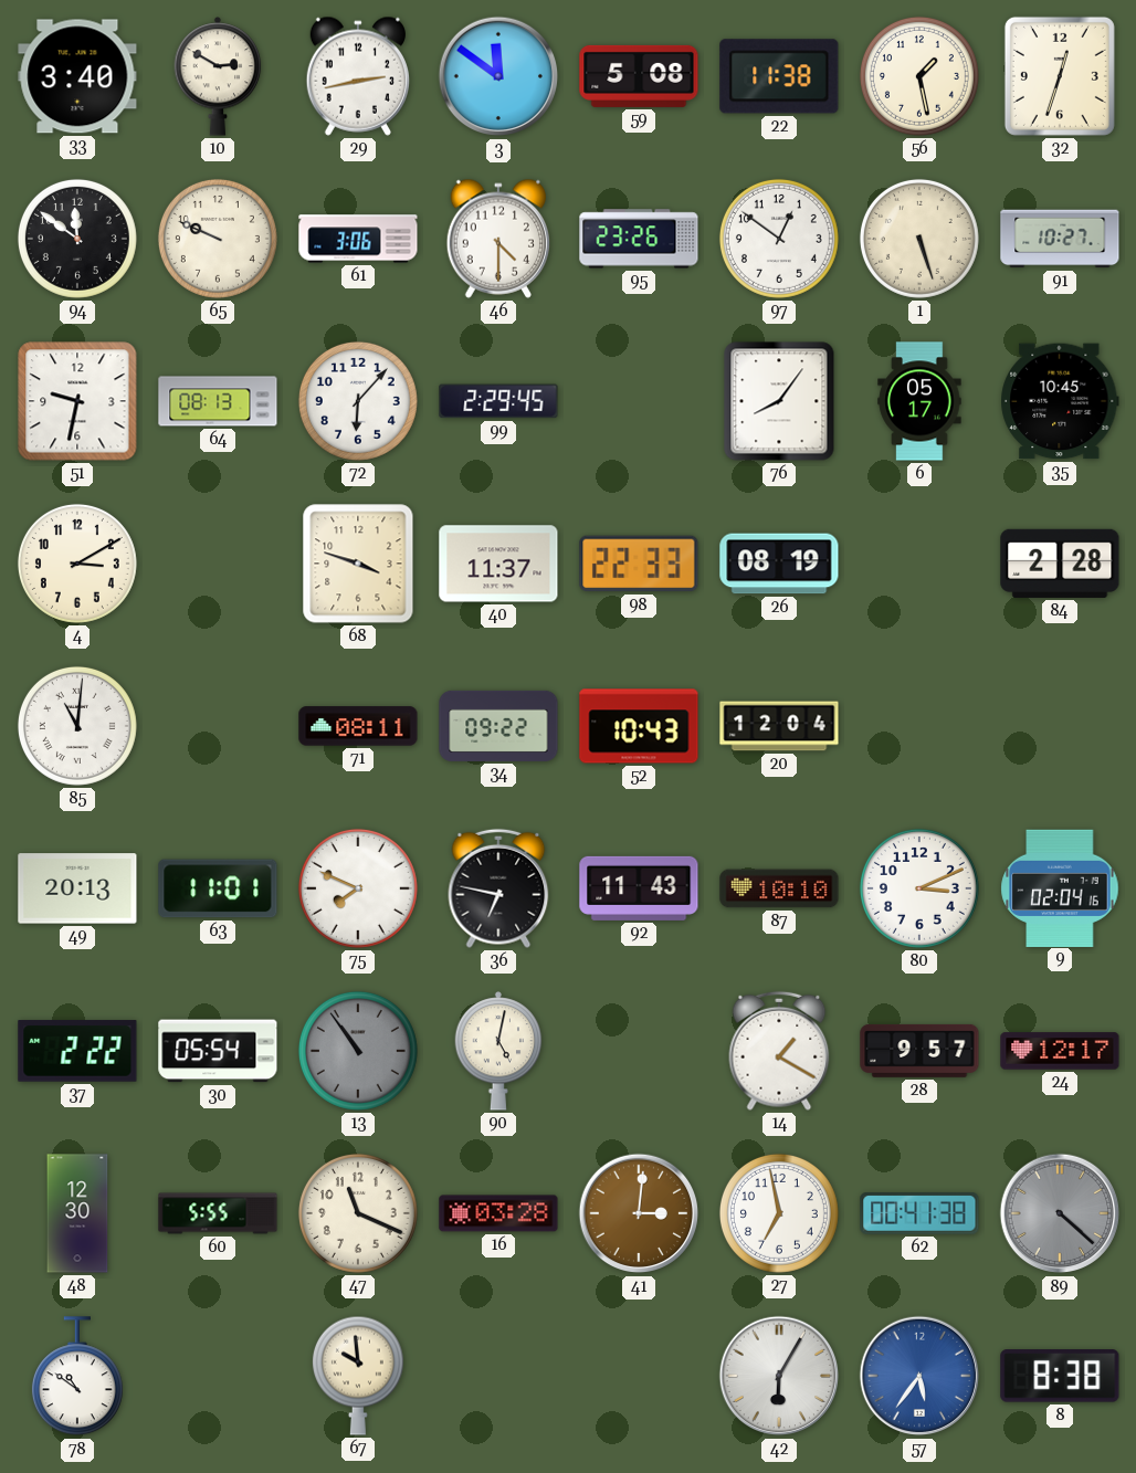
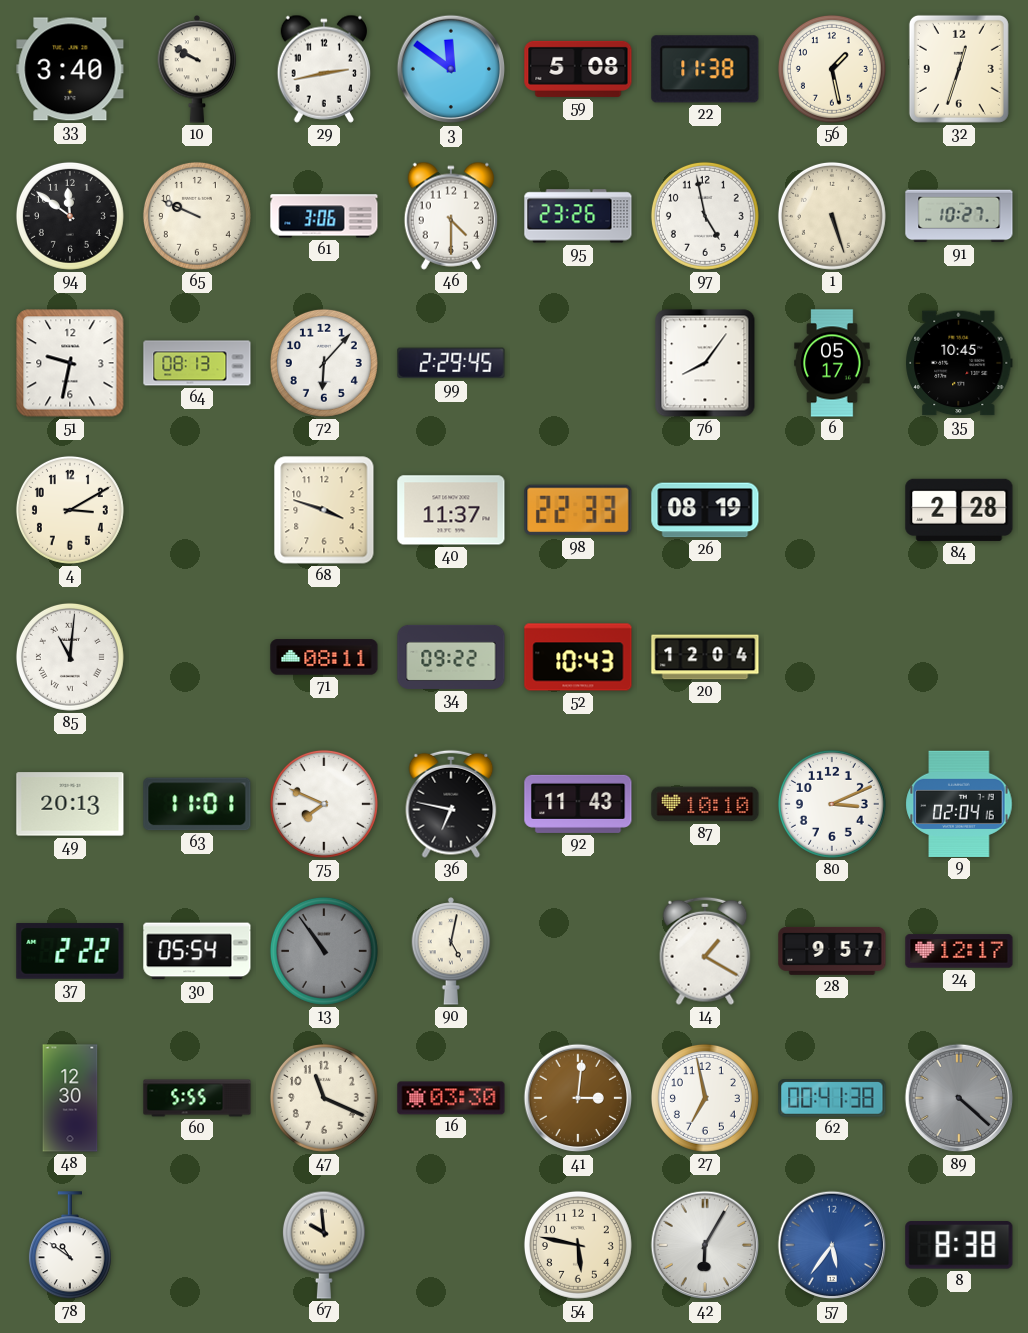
10: 2:50 -> 9:50 (197, 69)
97: 12:51 -> 4:58 (705, 216)
16: 03:28 -> 03:30 (451, 1098)
54: none -> 5:47 (578, 1245)
